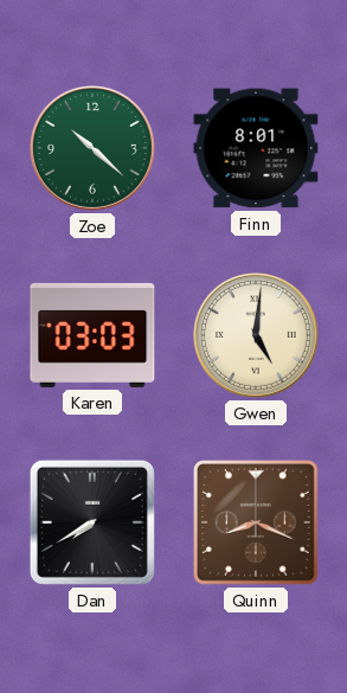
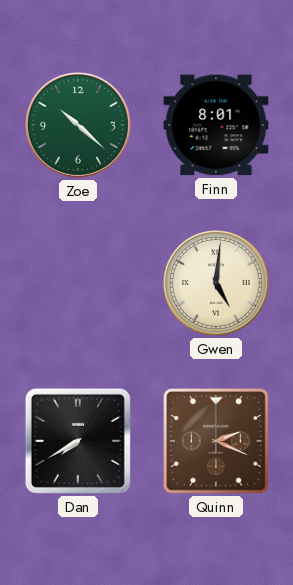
Karen: 03:03 -> none (92, 335)
Quinn: 8:19 -> 2:19 (217, 442)
